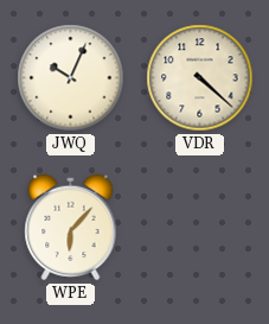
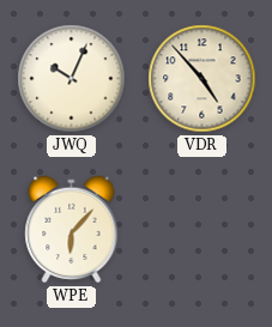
VDR: 4:22 -> 4:53 (203, 79)
